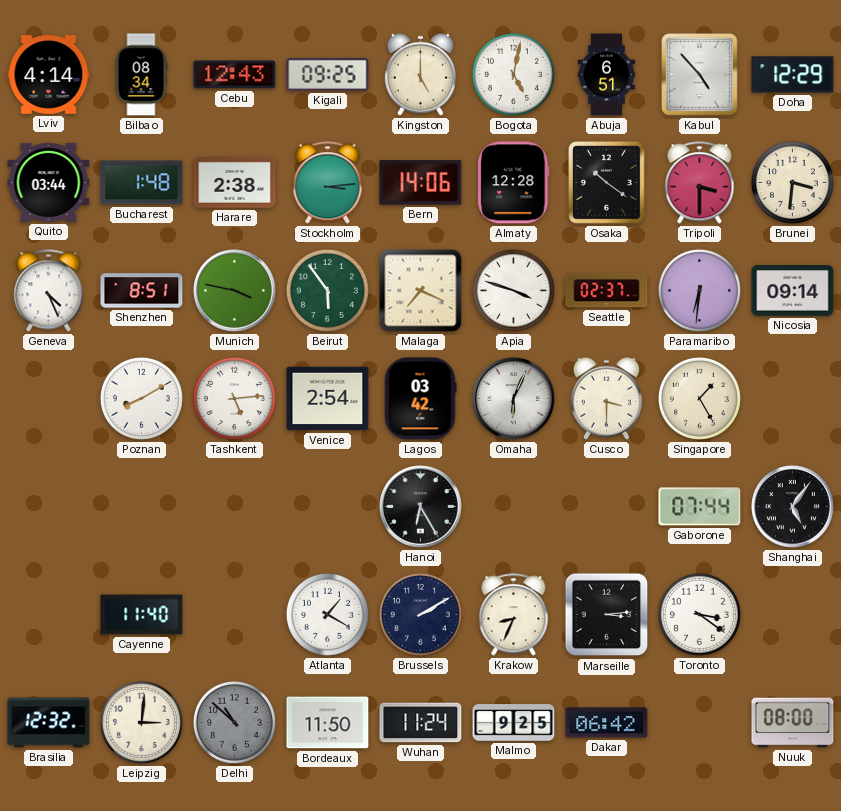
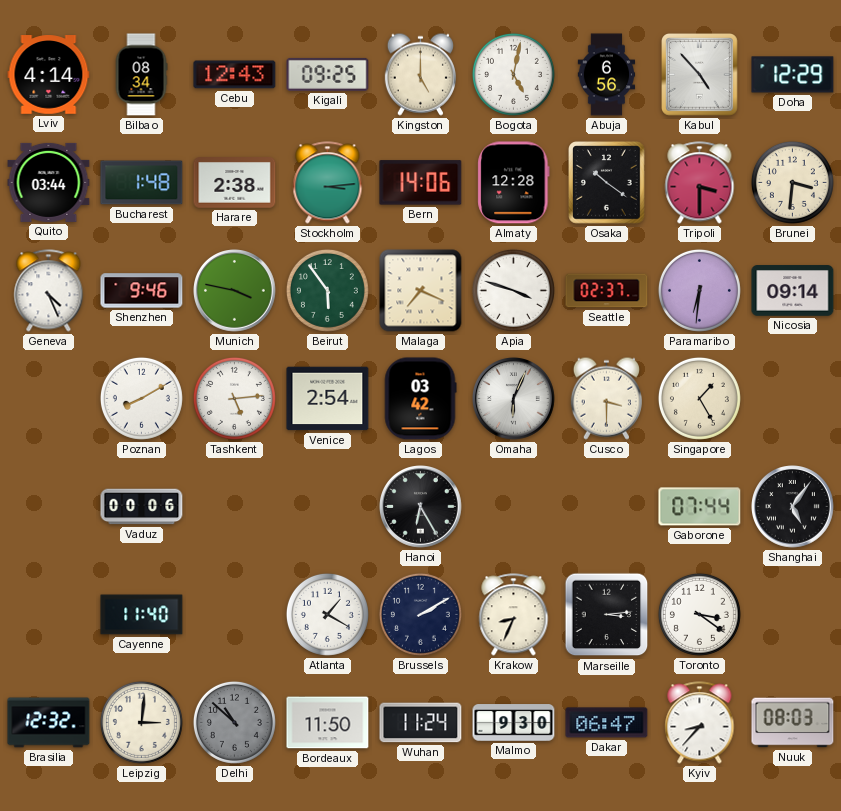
Abuja: 6:51 -> 6:56 (607, 75)
Shenzhen: 8:51 -> 9:46 (142, 291)
Vaduz: none -> 00:06 (142, 507)
Malmo: 9:25 -> 9:30 (514, 723)
Dakar: 06:42 -> 06:47 (607, 723)
Kyiv: none -> 8:37 (700, 723)
Nuuk: 08:00 -> 08:03 (793, 723)
